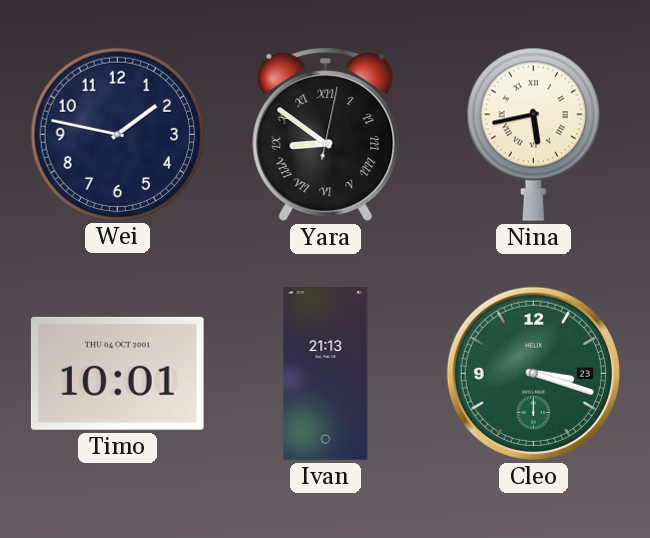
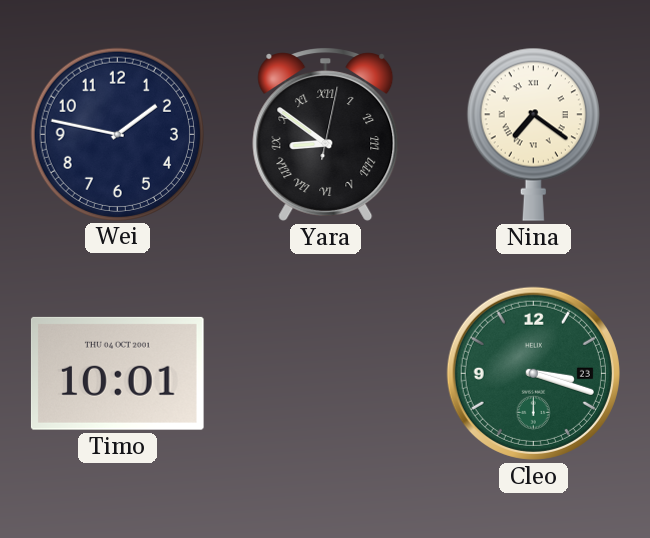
Nina: 5:43 -> 7:21 (533, 134)
Ivan: 21:13 -> none (326, 374)
